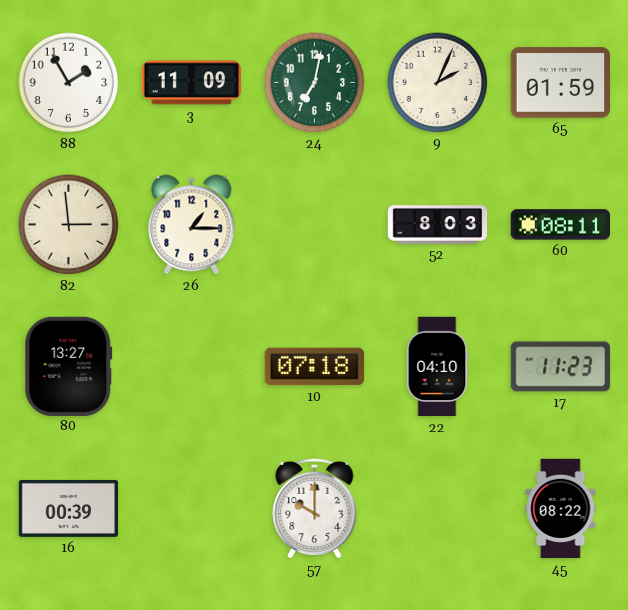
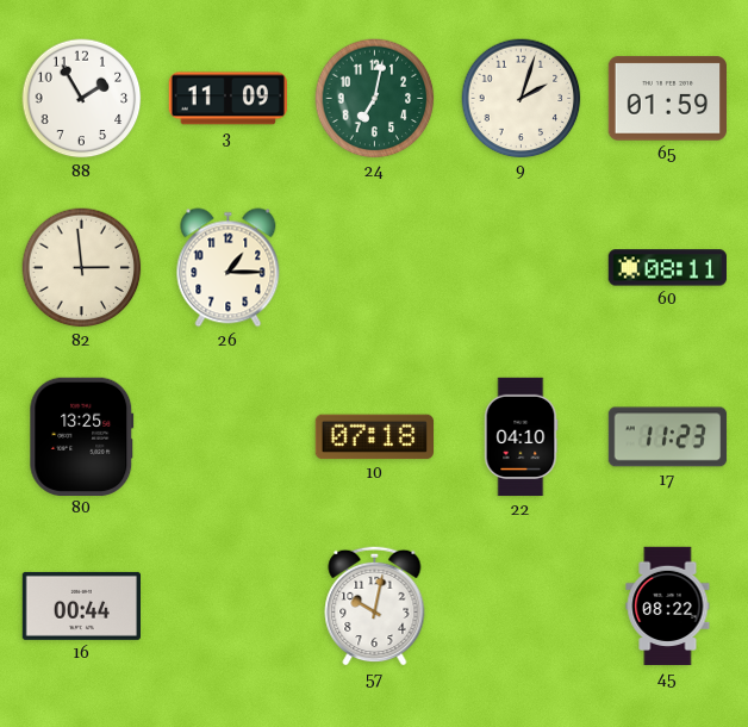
9: 2:04 -> 2:03 (522, 99)
52: 8:03 -> none (438, 225)
80: 13:27 -> 13:25 (82, 436)
16: 00:39 -> 00:44 (81, 605)
57: 10:00 -> 10:02 (375, 605)
